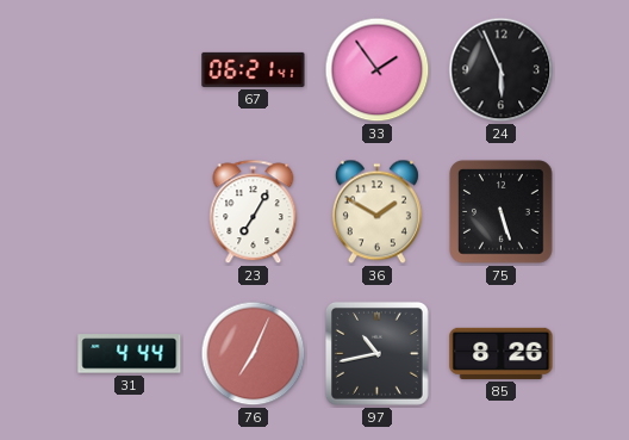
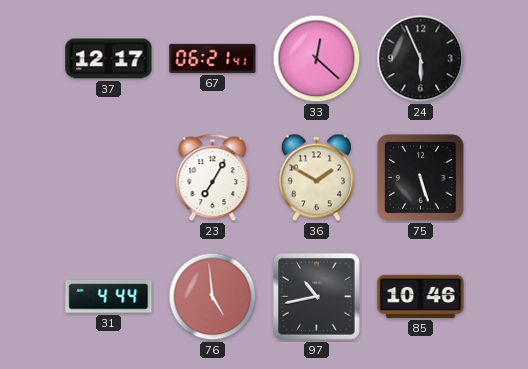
37: none -> 12:17 (109, 59)
33: 1:54 -> 12:22 (317, 59)
76: 7:04 -> 4:59 (213, 297)
85: 8:26 -> 10:46 (421, 296)
